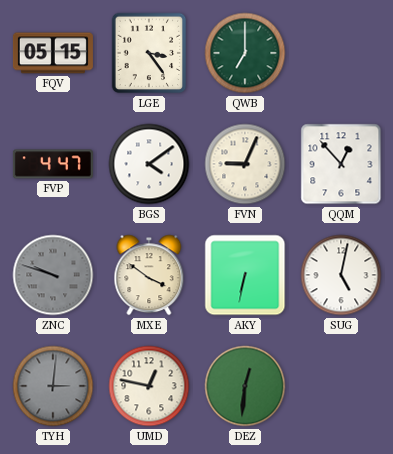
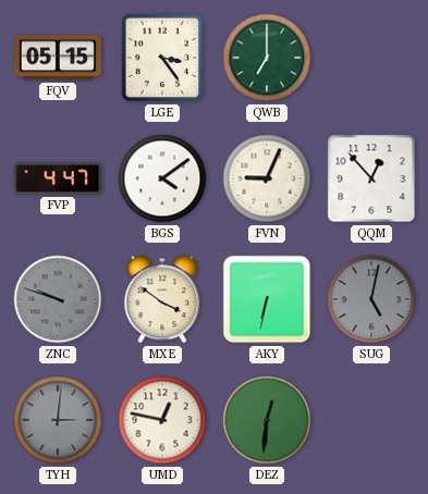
SUG dial: white -> grey (371, 299)
